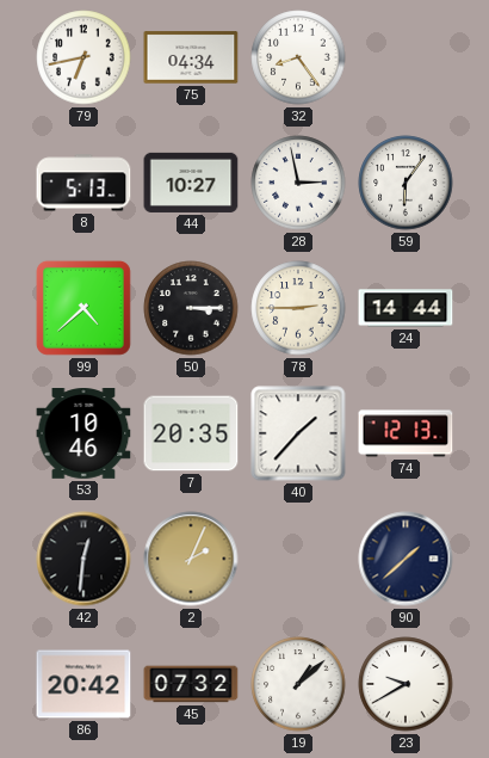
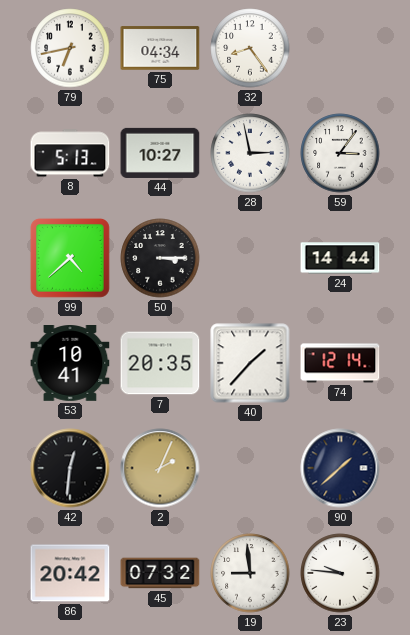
59: 6:06 -> 3:06 (340, 153)
78: 2:45 -> none (298, 308)
53: 10:46 -> 10:41 (70, 364)
74: 12:13 -> 12:14 (340, 363)
19: 1:08 -> 8:59 (250, 573)
23: 9:40 -> 9:46 (340, 573)
